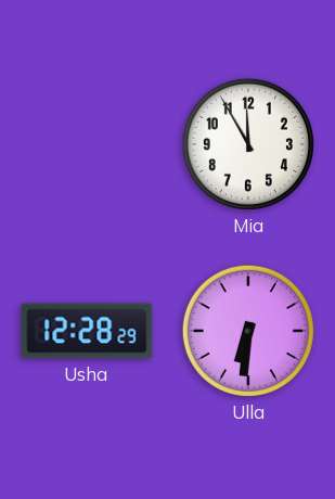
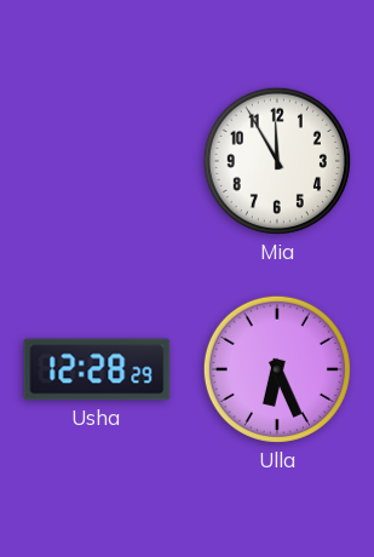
Ulla: 6:31 -> 6:26 (277, 369)
